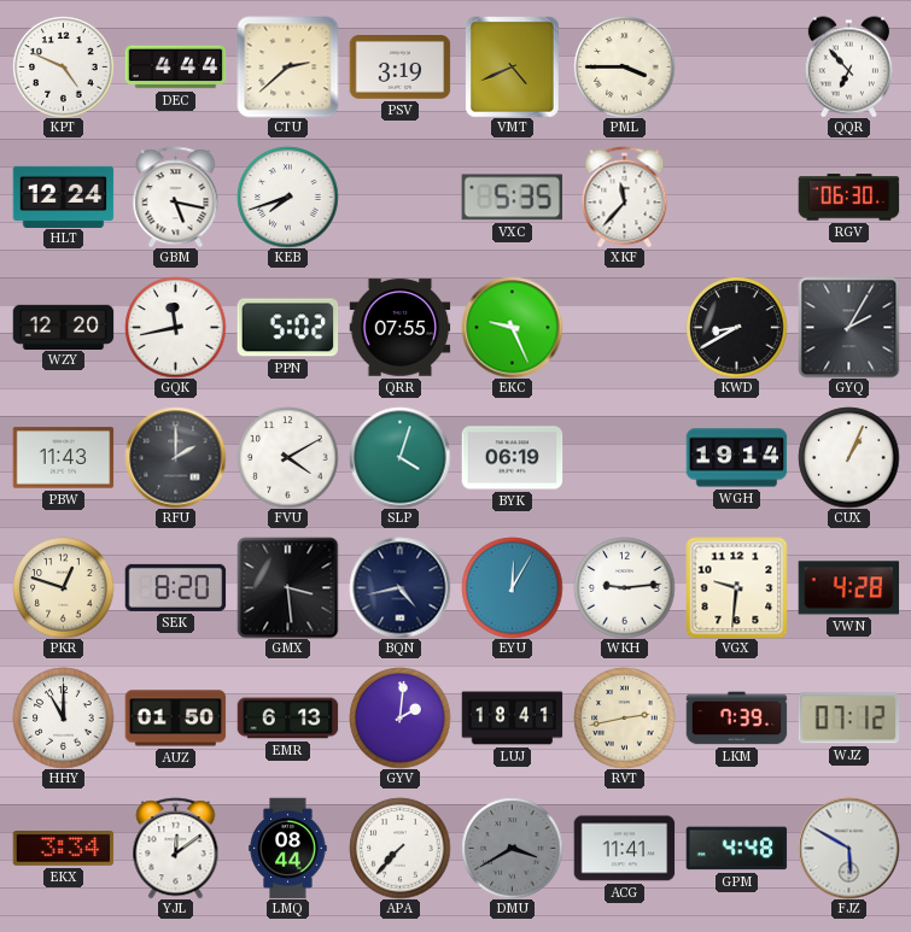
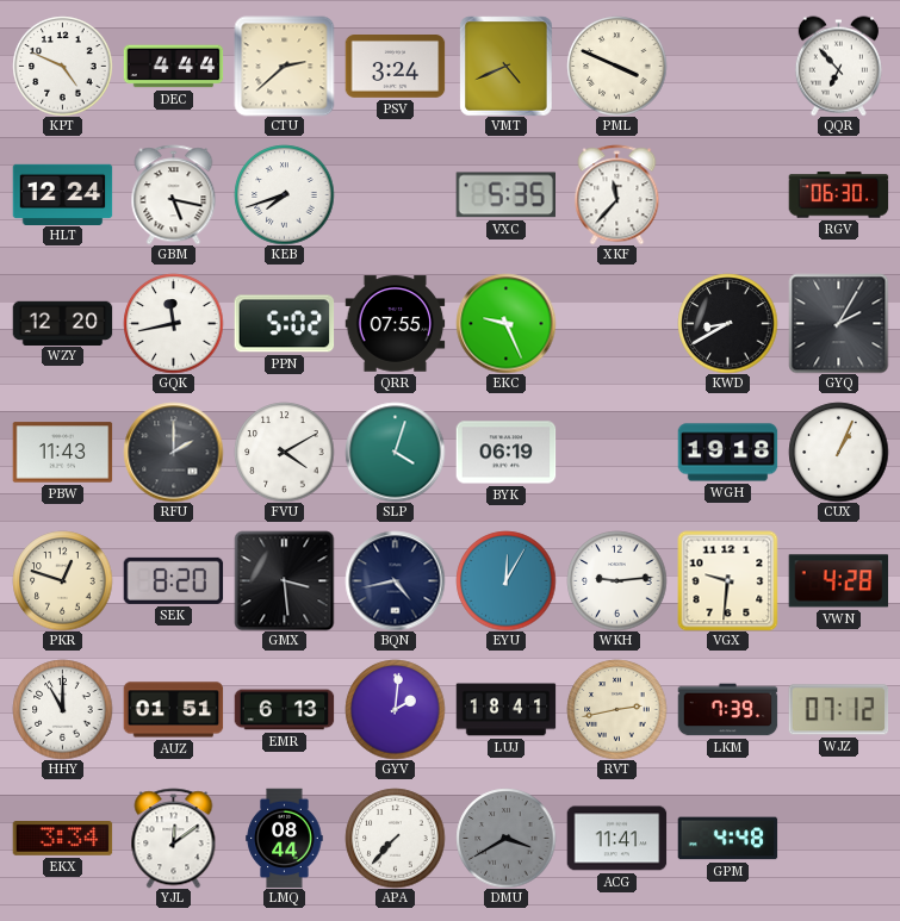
PSV: 3:19 -> 3:24 (395, 67)
PML: 3:45 -> 3:49 (616, 66)
WGH: 19:14 -> 19:18 (727, 453)
AUZ: 01:50 -> 01:51 (173, 710)
FJZ: 5:50 -> none (848, 848)
